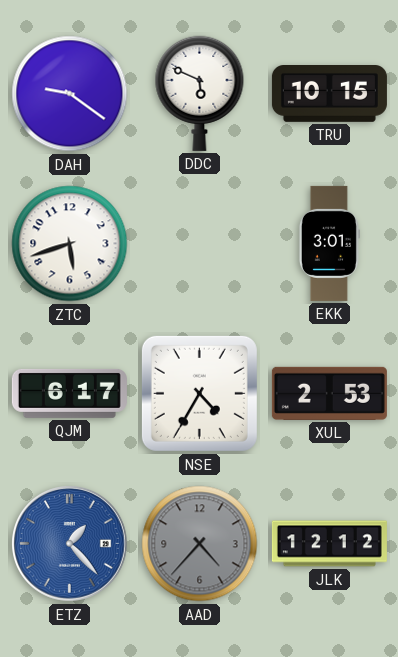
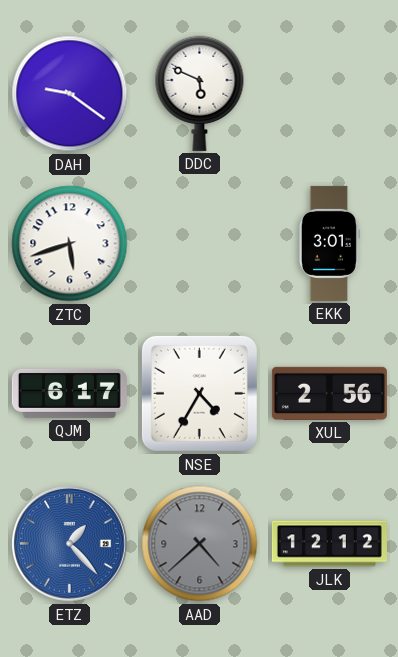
TRU: 10:15 -> none (329, 94)
XUL: 2:53 -> 2:56 (329, 393)
AAD: 4:37 -> 4:38 (200, 544)
